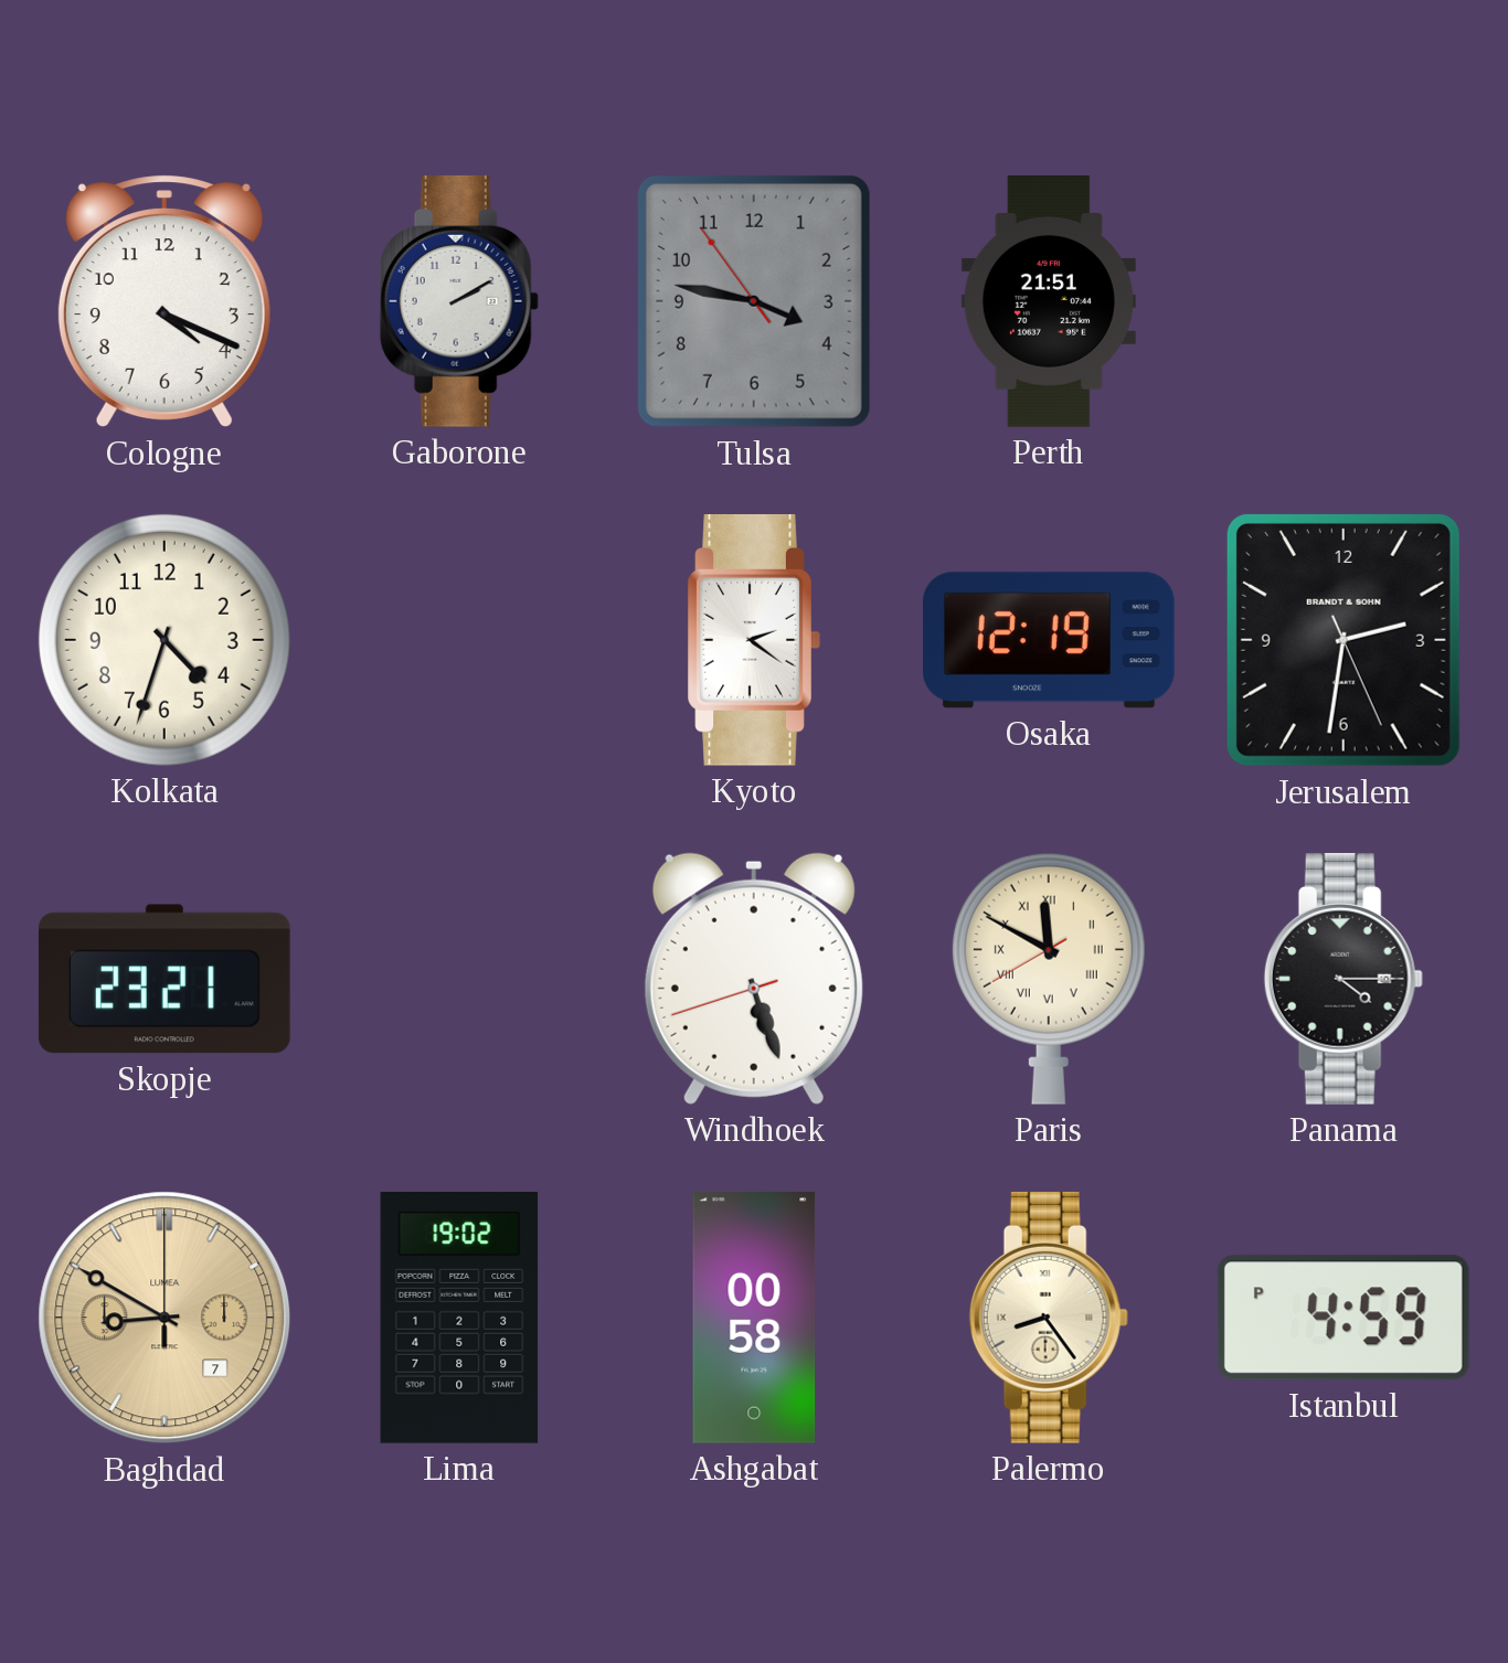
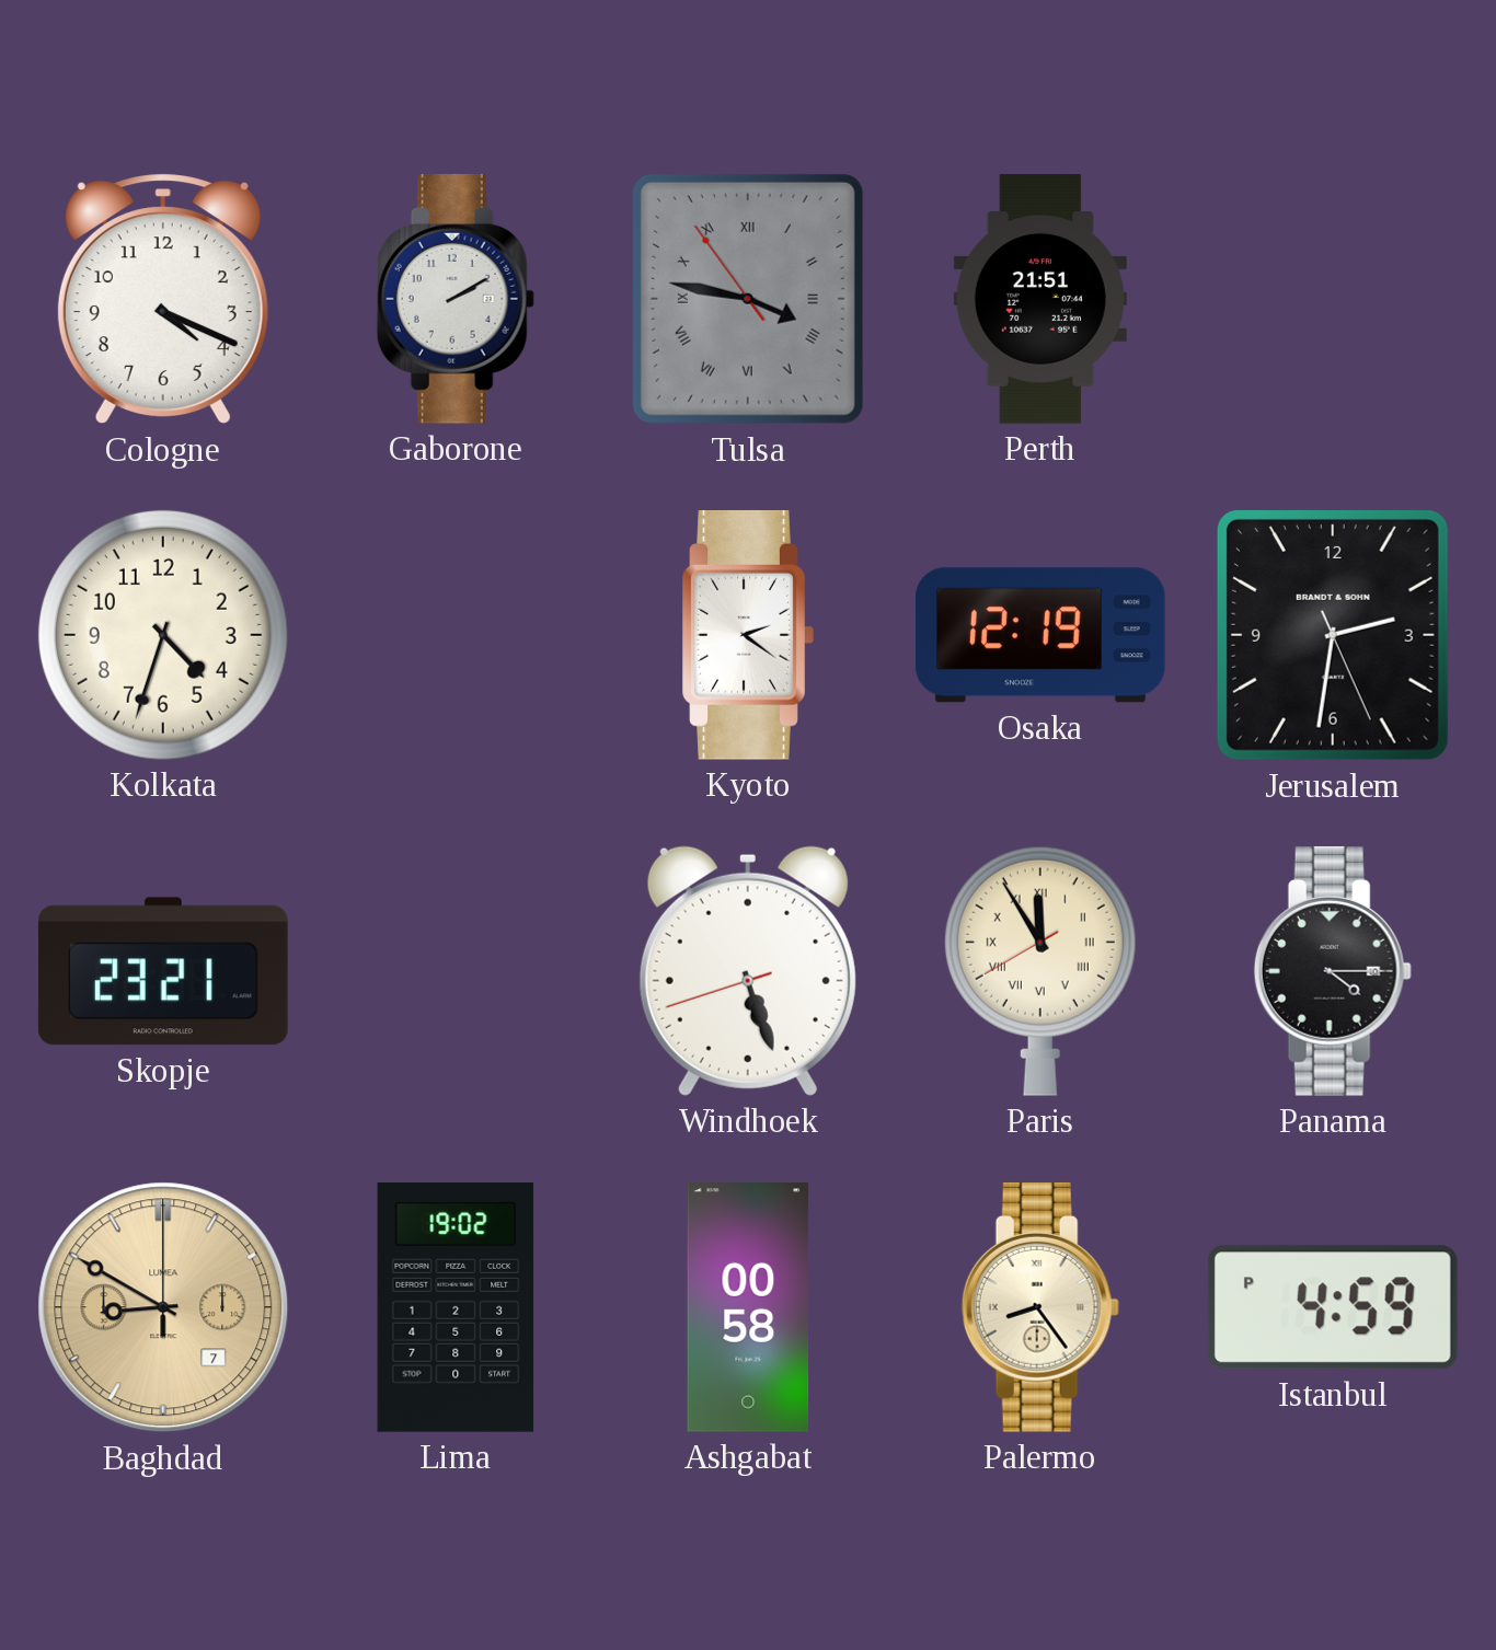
Tulsa numerals: Arabic -> Roman (748, 299)
Paris: 11:49 -> 11:54 (1040, 971)
